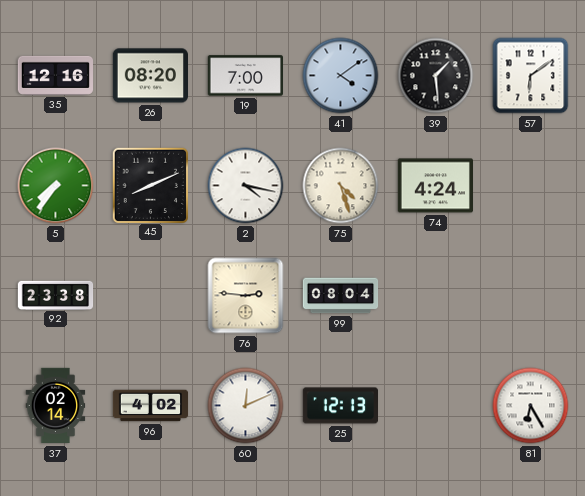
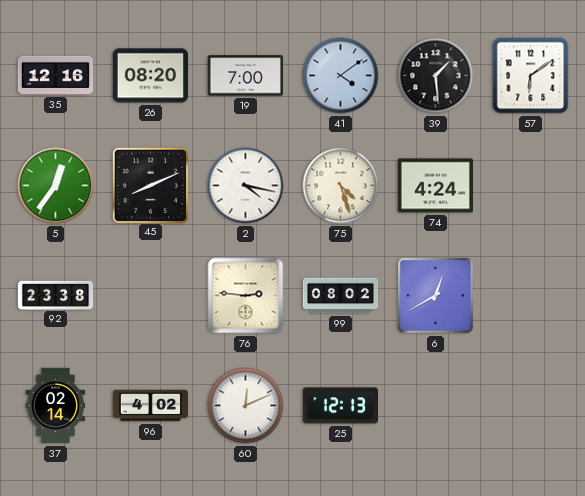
5: 7:36 -> 12:36 (56, 186)
99: 08:04 -> 08:02 (341, 296)
6: none -> 12:40 (436, 296)
81: 6:25 -> none (531, 406)
